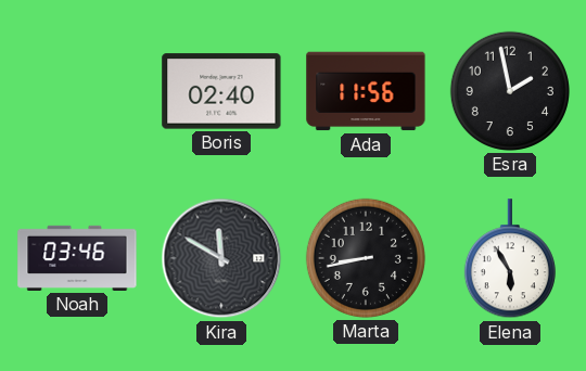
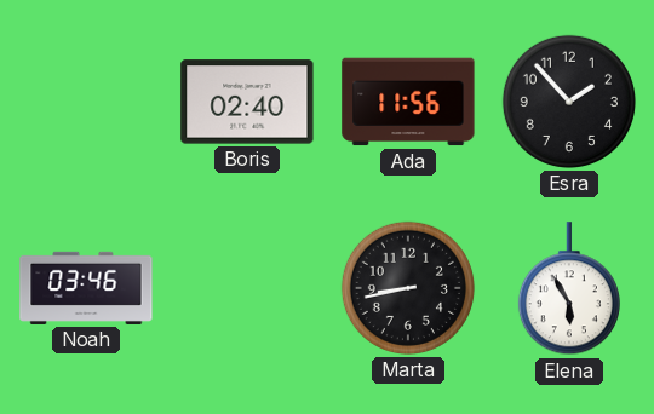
Esra: 1:58 -> 1:53 (569, 102)
Kira: 11:50 -> none (221, 258)
